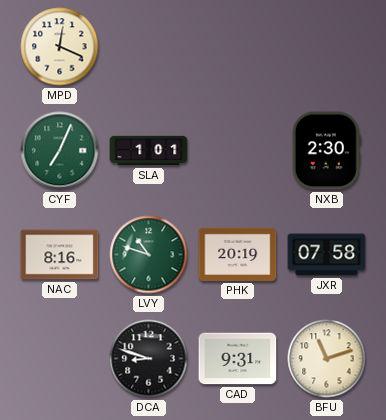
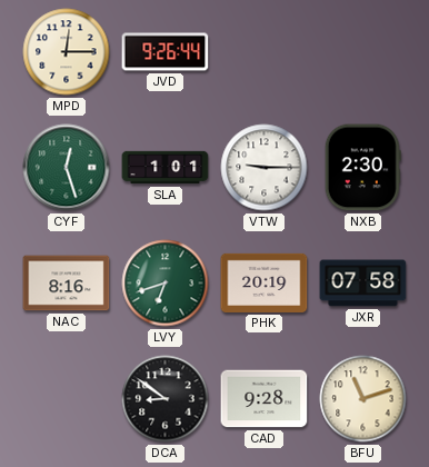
MPD: 12:19 -> 12:15 (67, 52)
JVD: none -> 9:26 (166, 52)
CYF: 7:04 -> 12:27 (67, 168)
VTW: none -> 9:15 (265, 168)
LVY: 10:48 -> 6:42 (166, 284)
DCA: 8:48 -> 8:51 (166, 399)
CAD: 9:31 -> 9:28 (265, 399)
